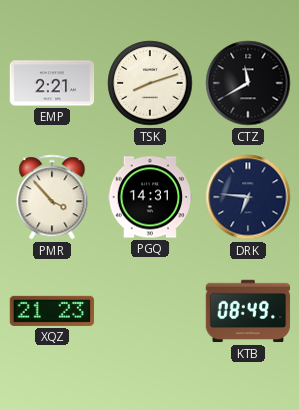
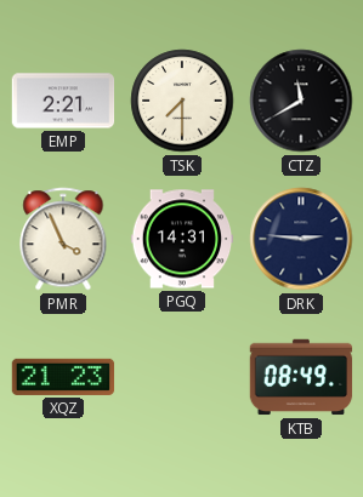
TSK: 8:12 -> 7:30 (182, 101)
PMR: 3:53 -> 3:56 (63, 239)
DRK: 6:46 -> 2:46 (301, 239)
